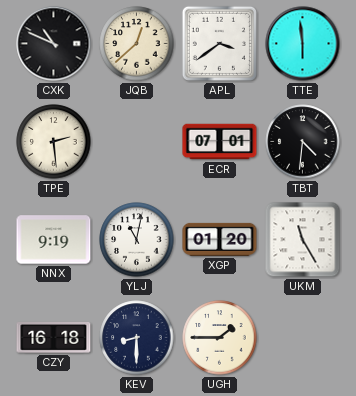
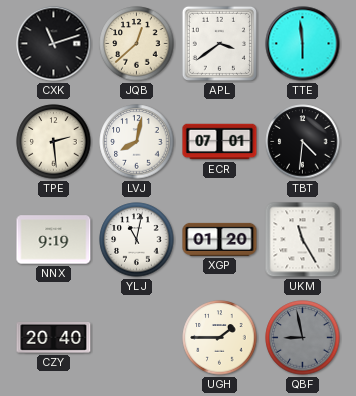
CXK: 10:49 -> 11:12 (54, 44)
LVJ: none -> 8:02 (137, 142)
CZY: 16:18 -> 20:40 (54, 338)
KEV: 8:30 -> none (137, 338)
QBF: none -> 8:58 (303, 338)
